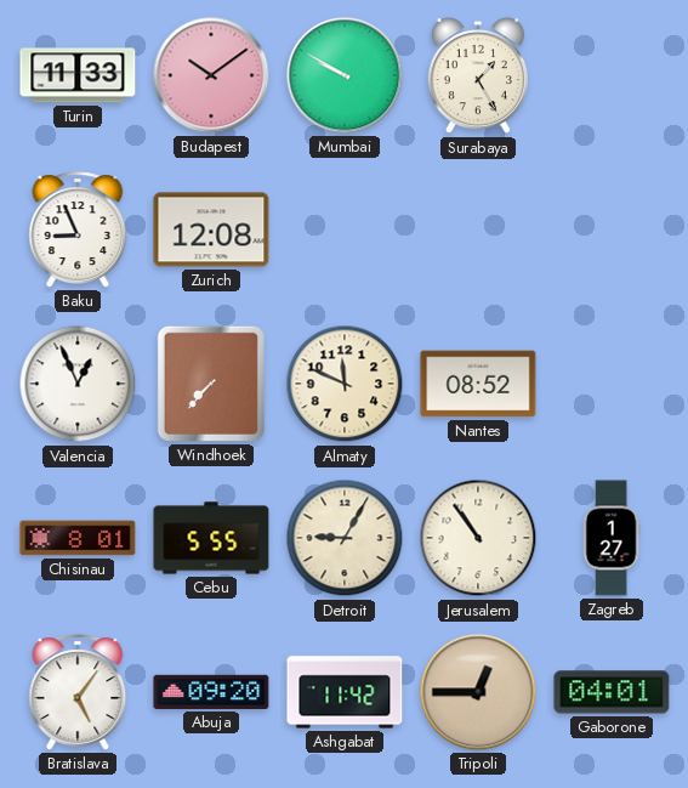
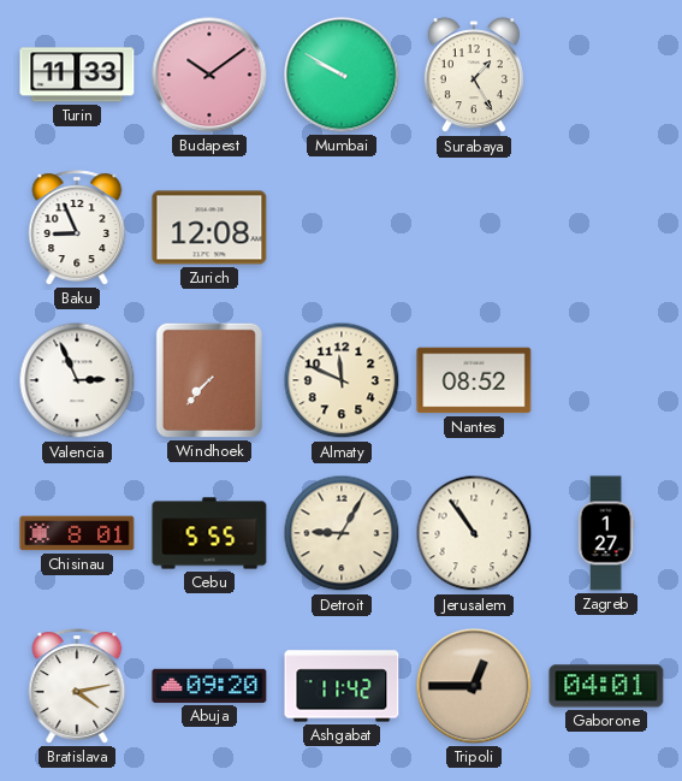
Valencia: 12:56 -> 2:56 (77, 380)
Bratislava: 5:06 -> 4:13 (77, 686)
